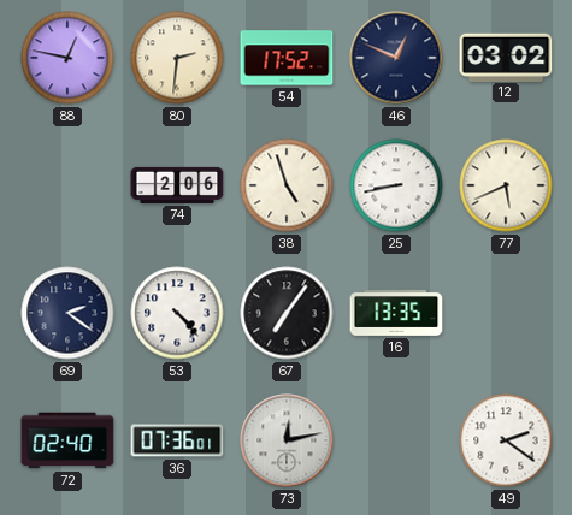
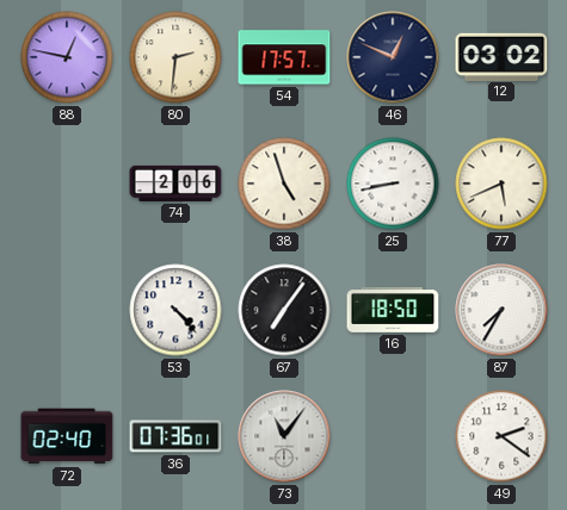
54: 17:52 -> 17:57 (284, 57)
69: 2:21 -> none (67, 313)
16: 13:35 -> 18:50 (393, 310)
87: none -> 7:35 (501, 310)
73: 12:13 -> 11:06 (284, 436)
